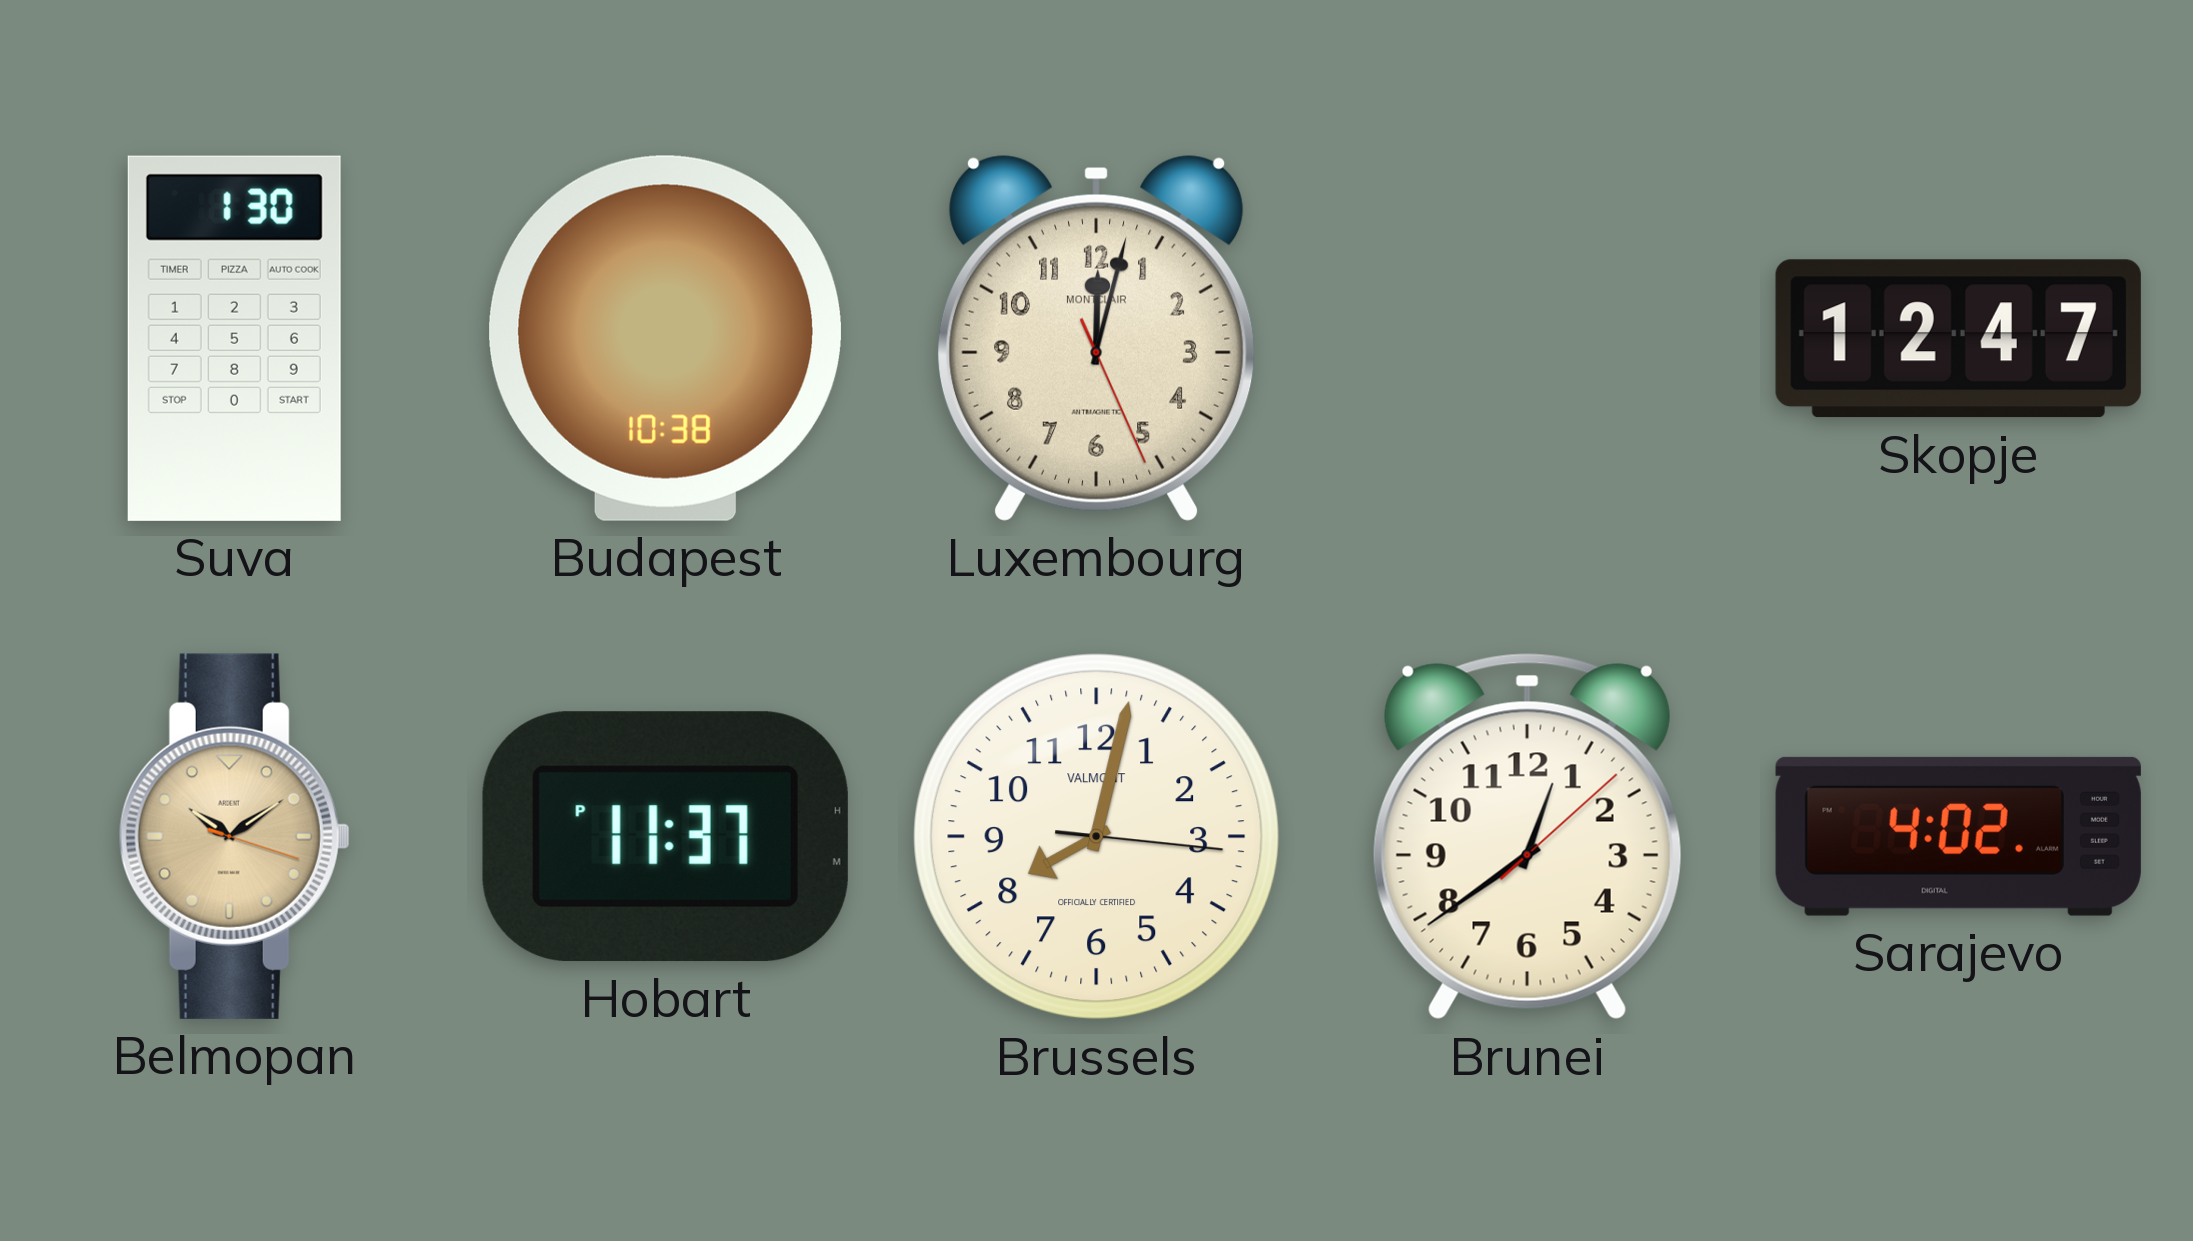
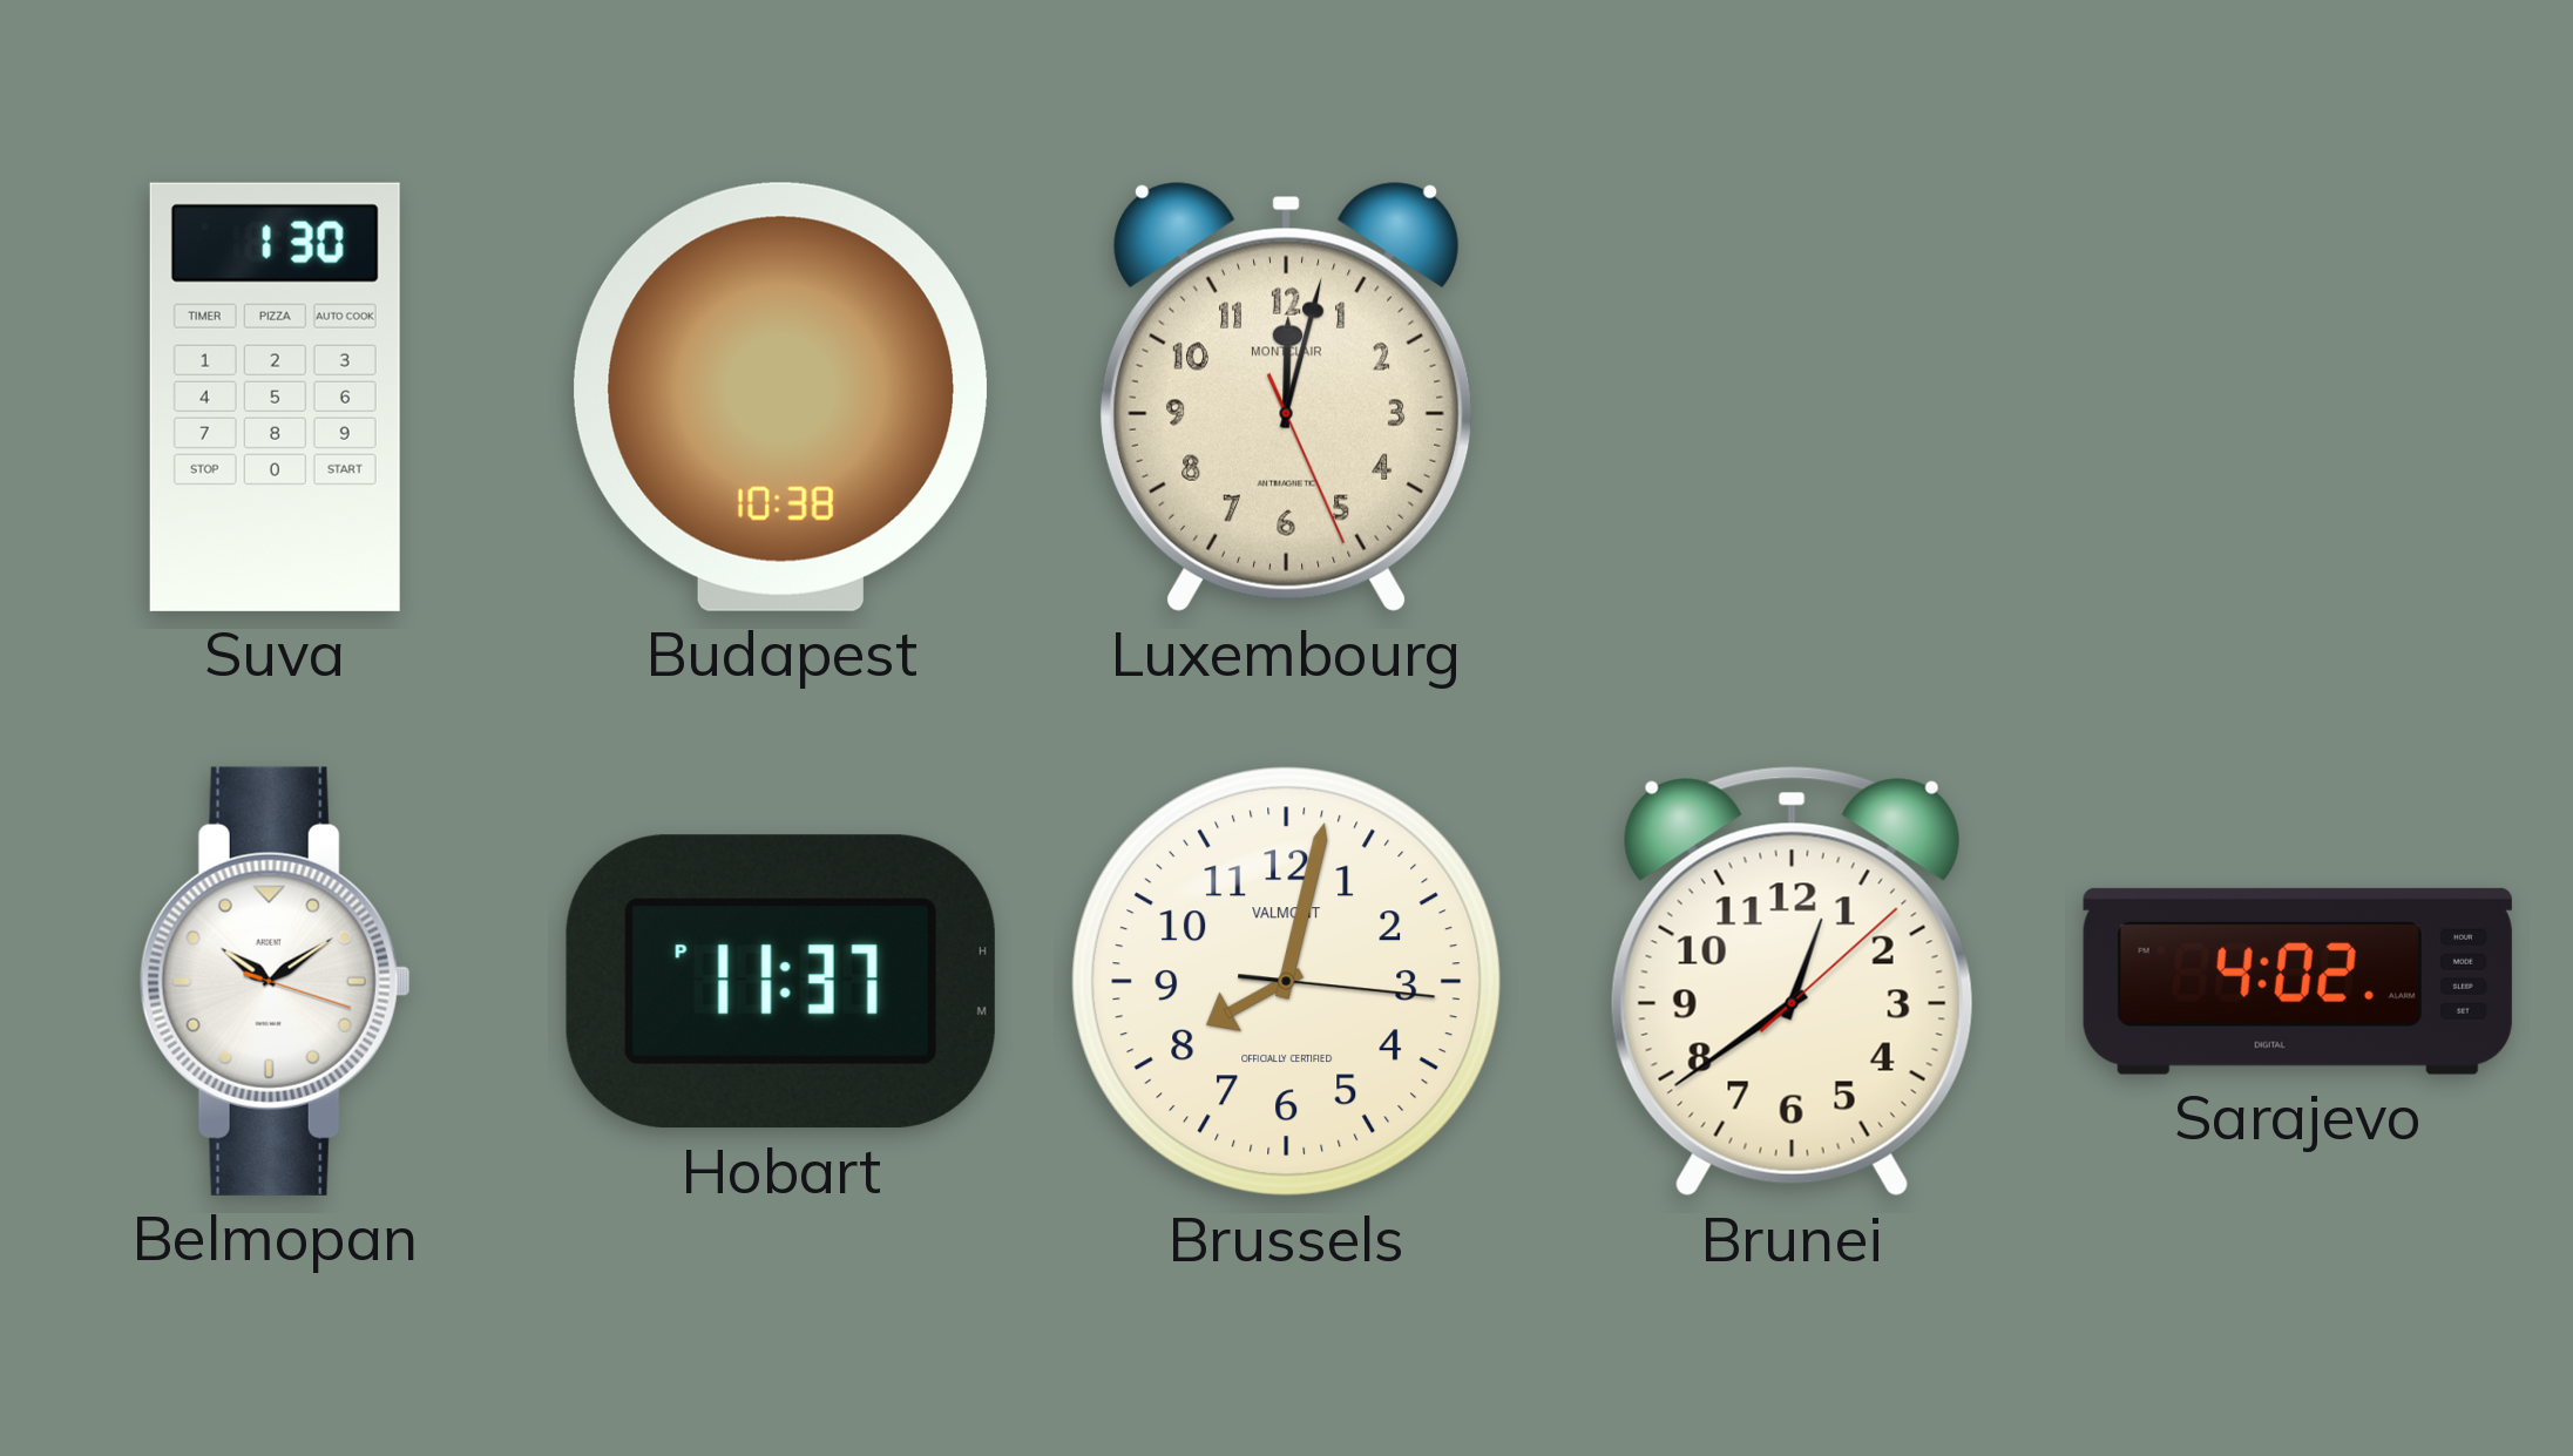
Skopje: 12:47 -> none (1958, 339)
Belmopan dial: champagne -> white (275, 981)
